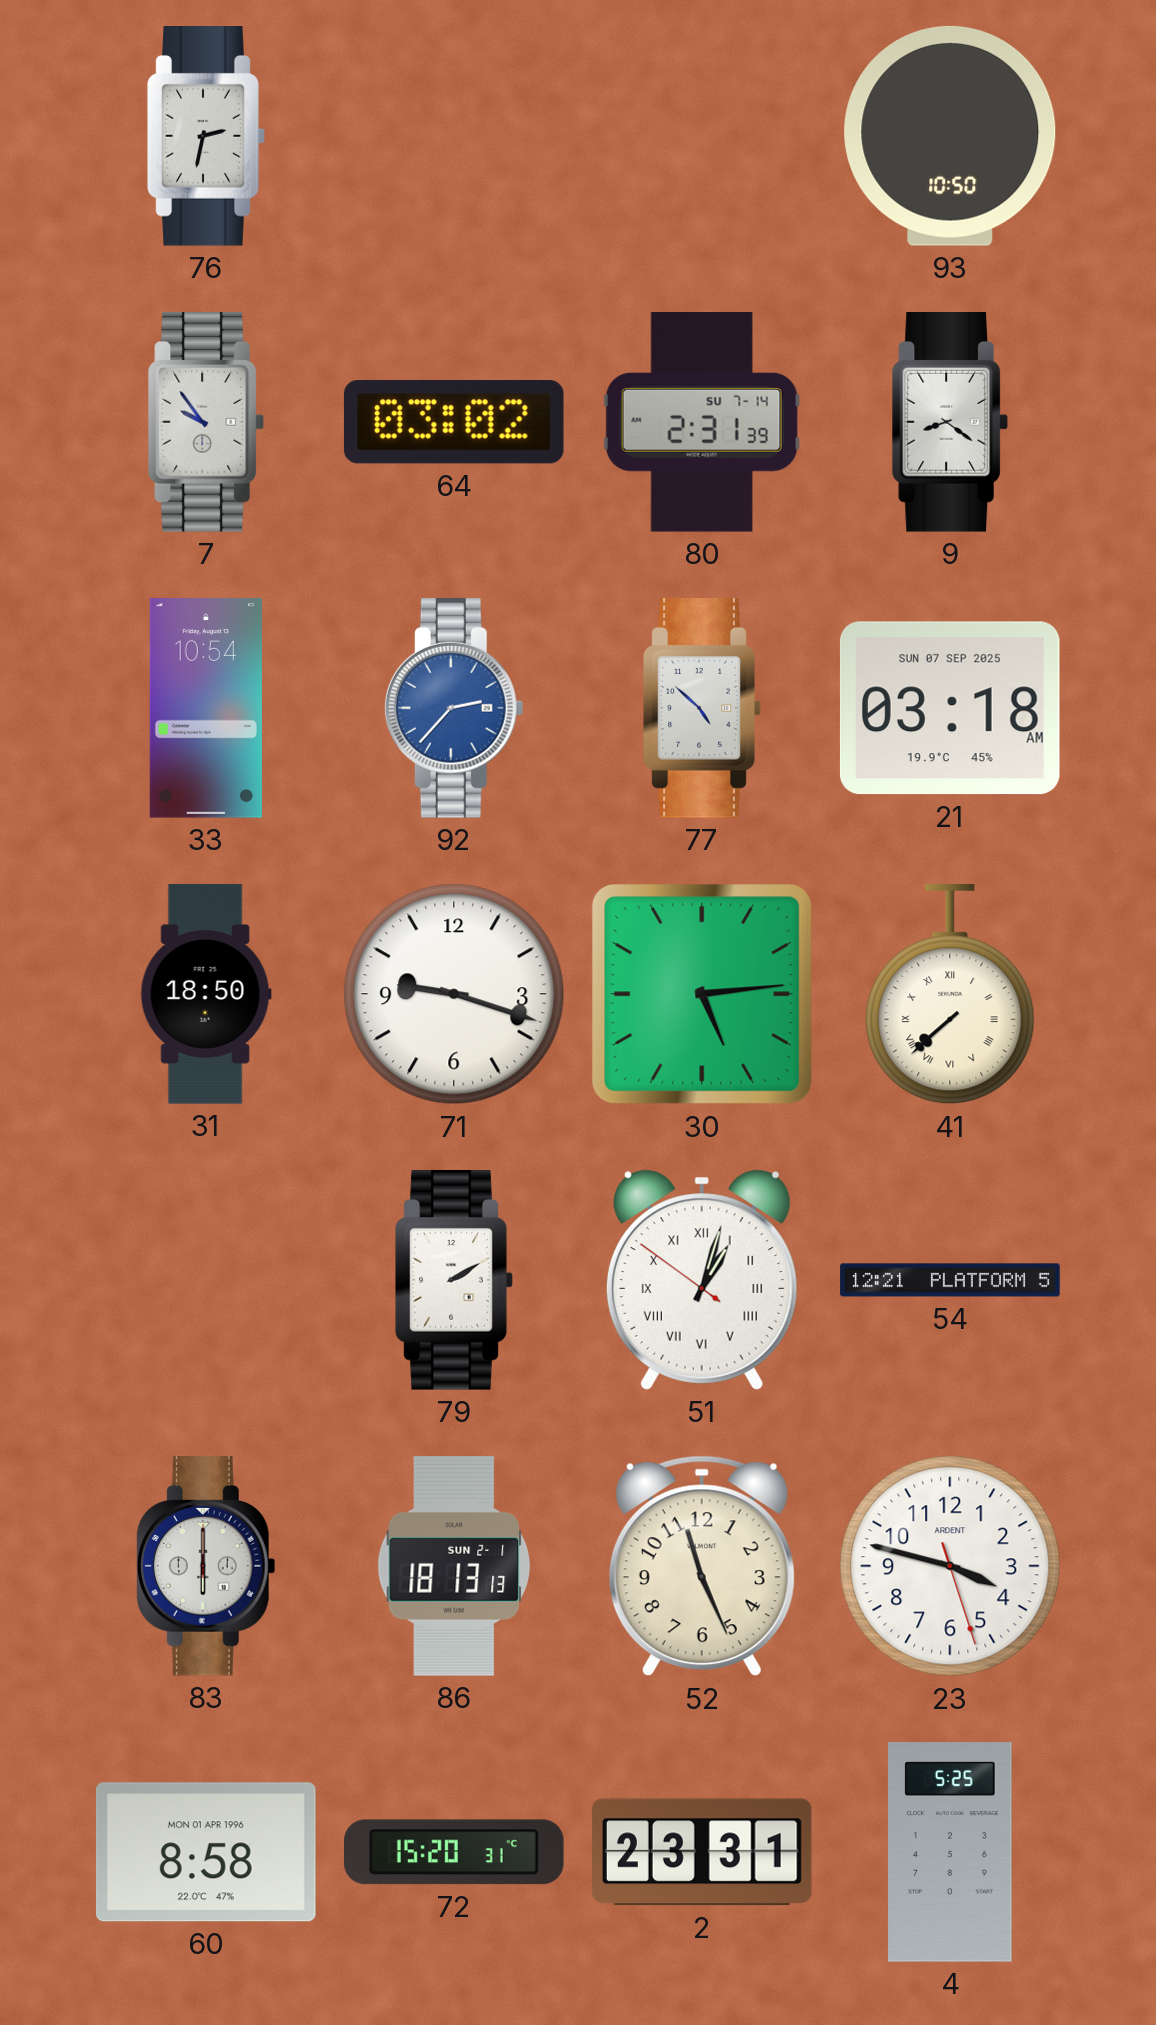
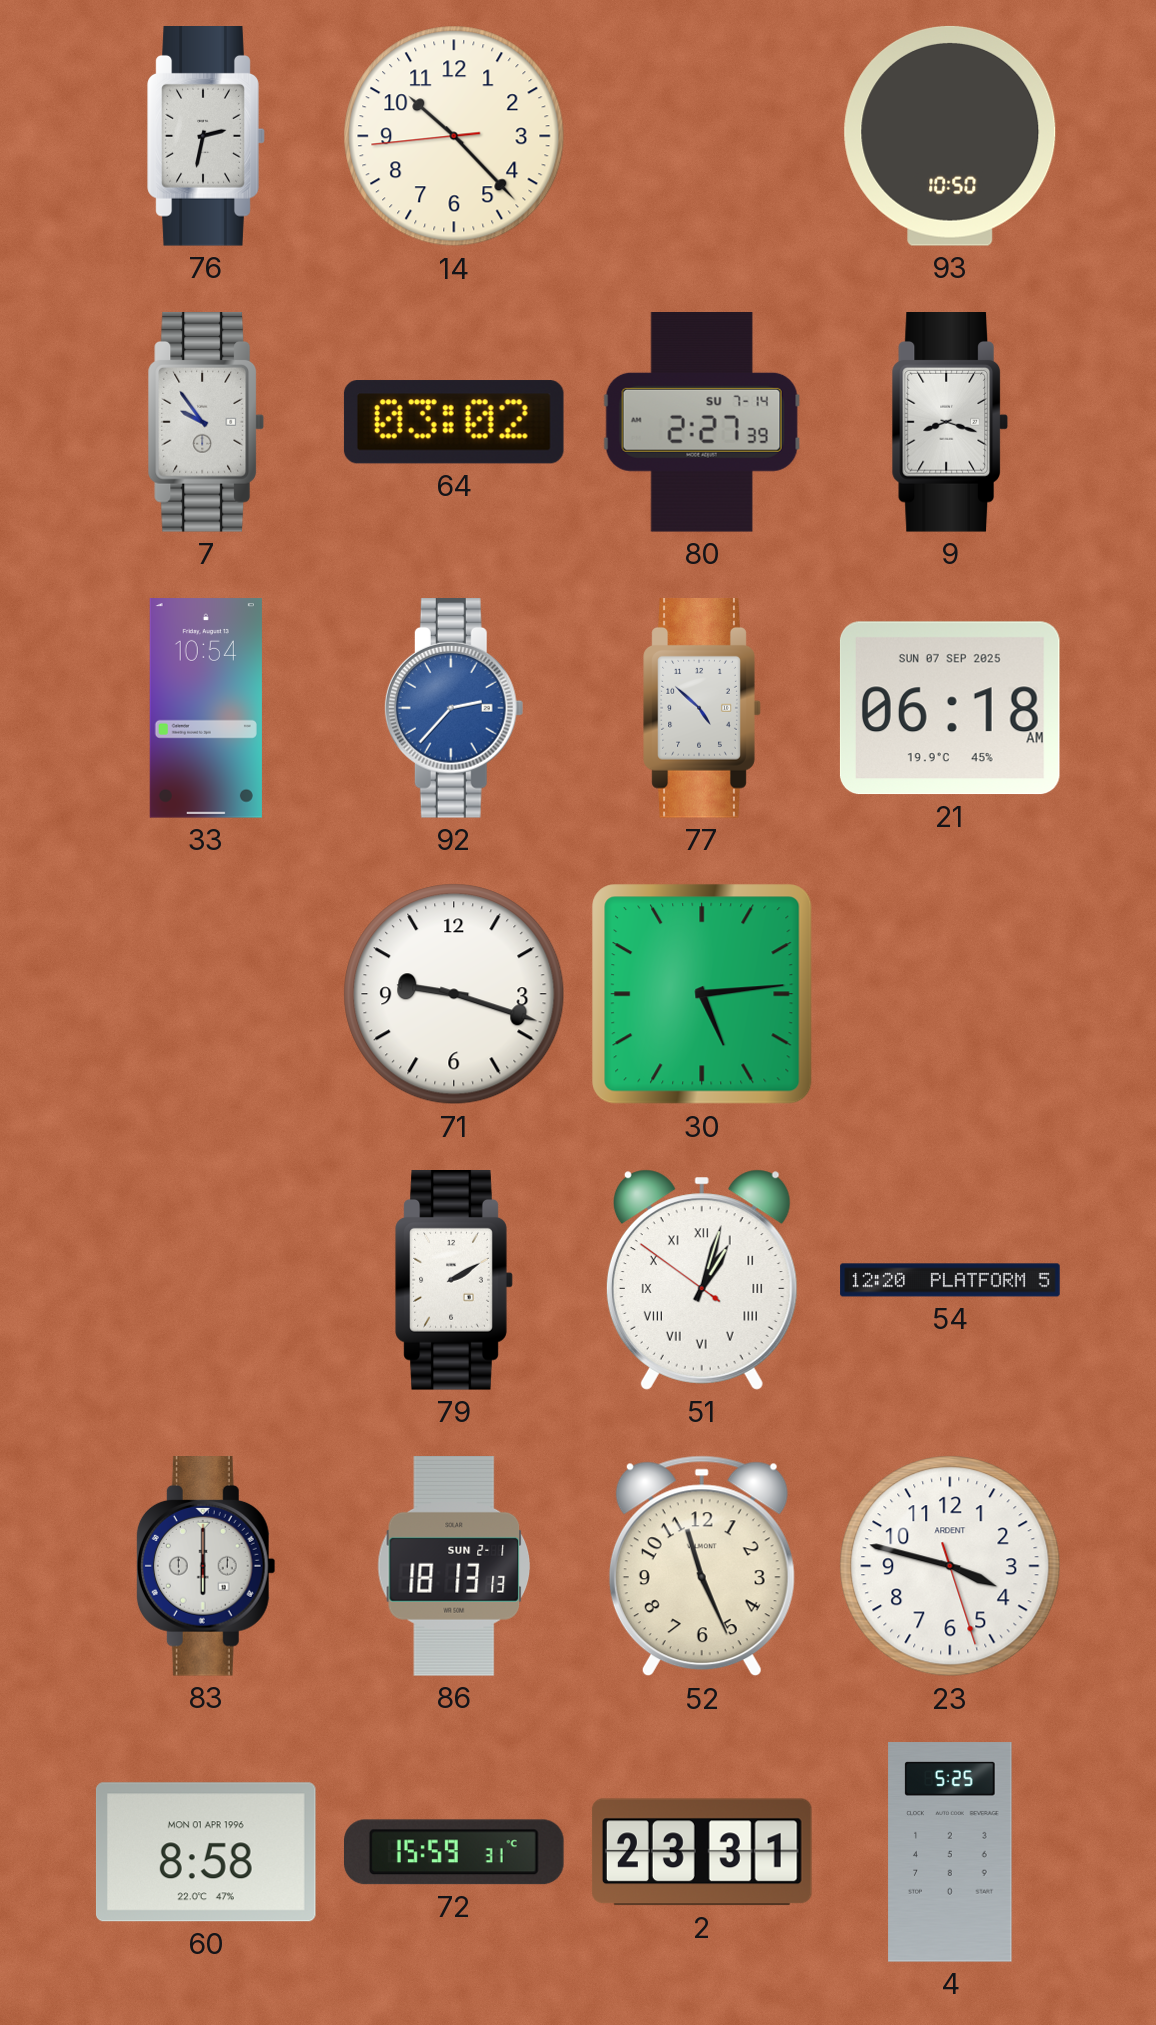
14: none -> 10:22 (454, 136)
80: 2:31 -> 2:27 (702, 423)
9: 8:21 -> 8:18 (950, 423)
21: 03:18 -> 06:18 (950, 708)
31: 18:50 -> none (206, 994)
41: 7:38 -> none (950, 995)
54: 12:21 -> 12:20 (950, 1280)
72: 15:20 -> 15:59 (455, 1852)
